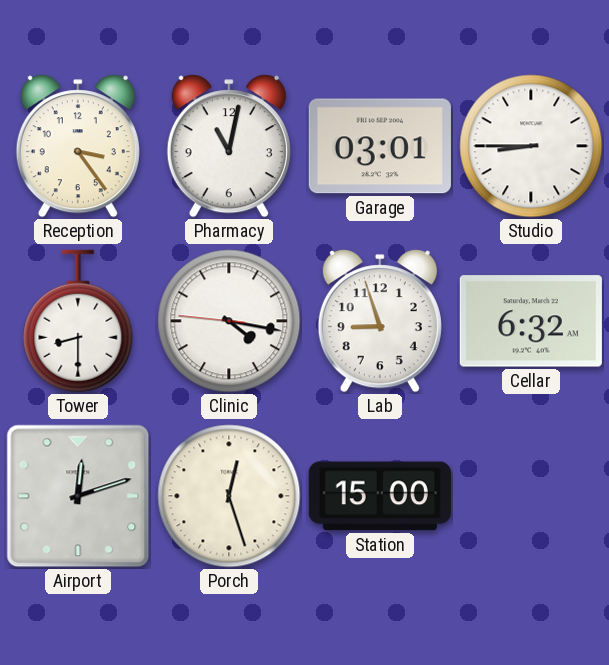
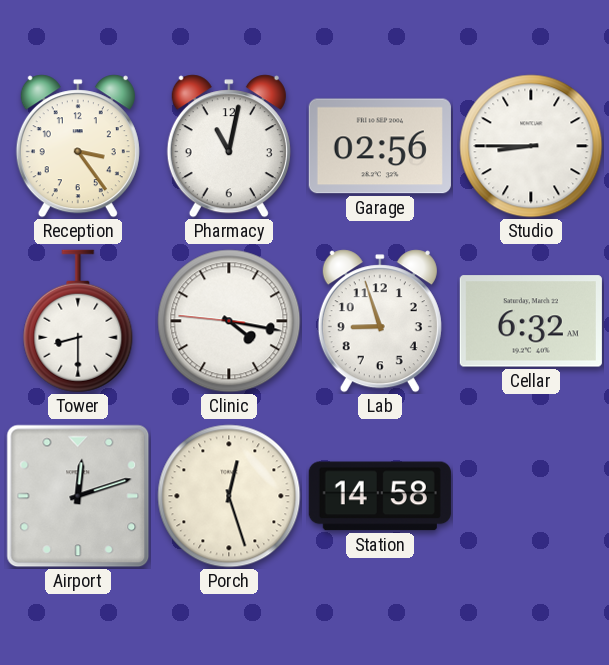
Garage: 03:01 -> 02:56 (380, 146)
Station: 15:00 -> 14:58 (380, 496)
